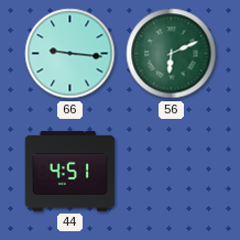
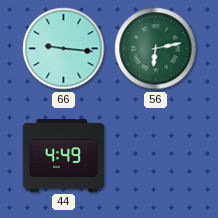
56: 6:11 -> 6:13 (156, 49)
44: 4:51 -> 4:49 (64, 156)
